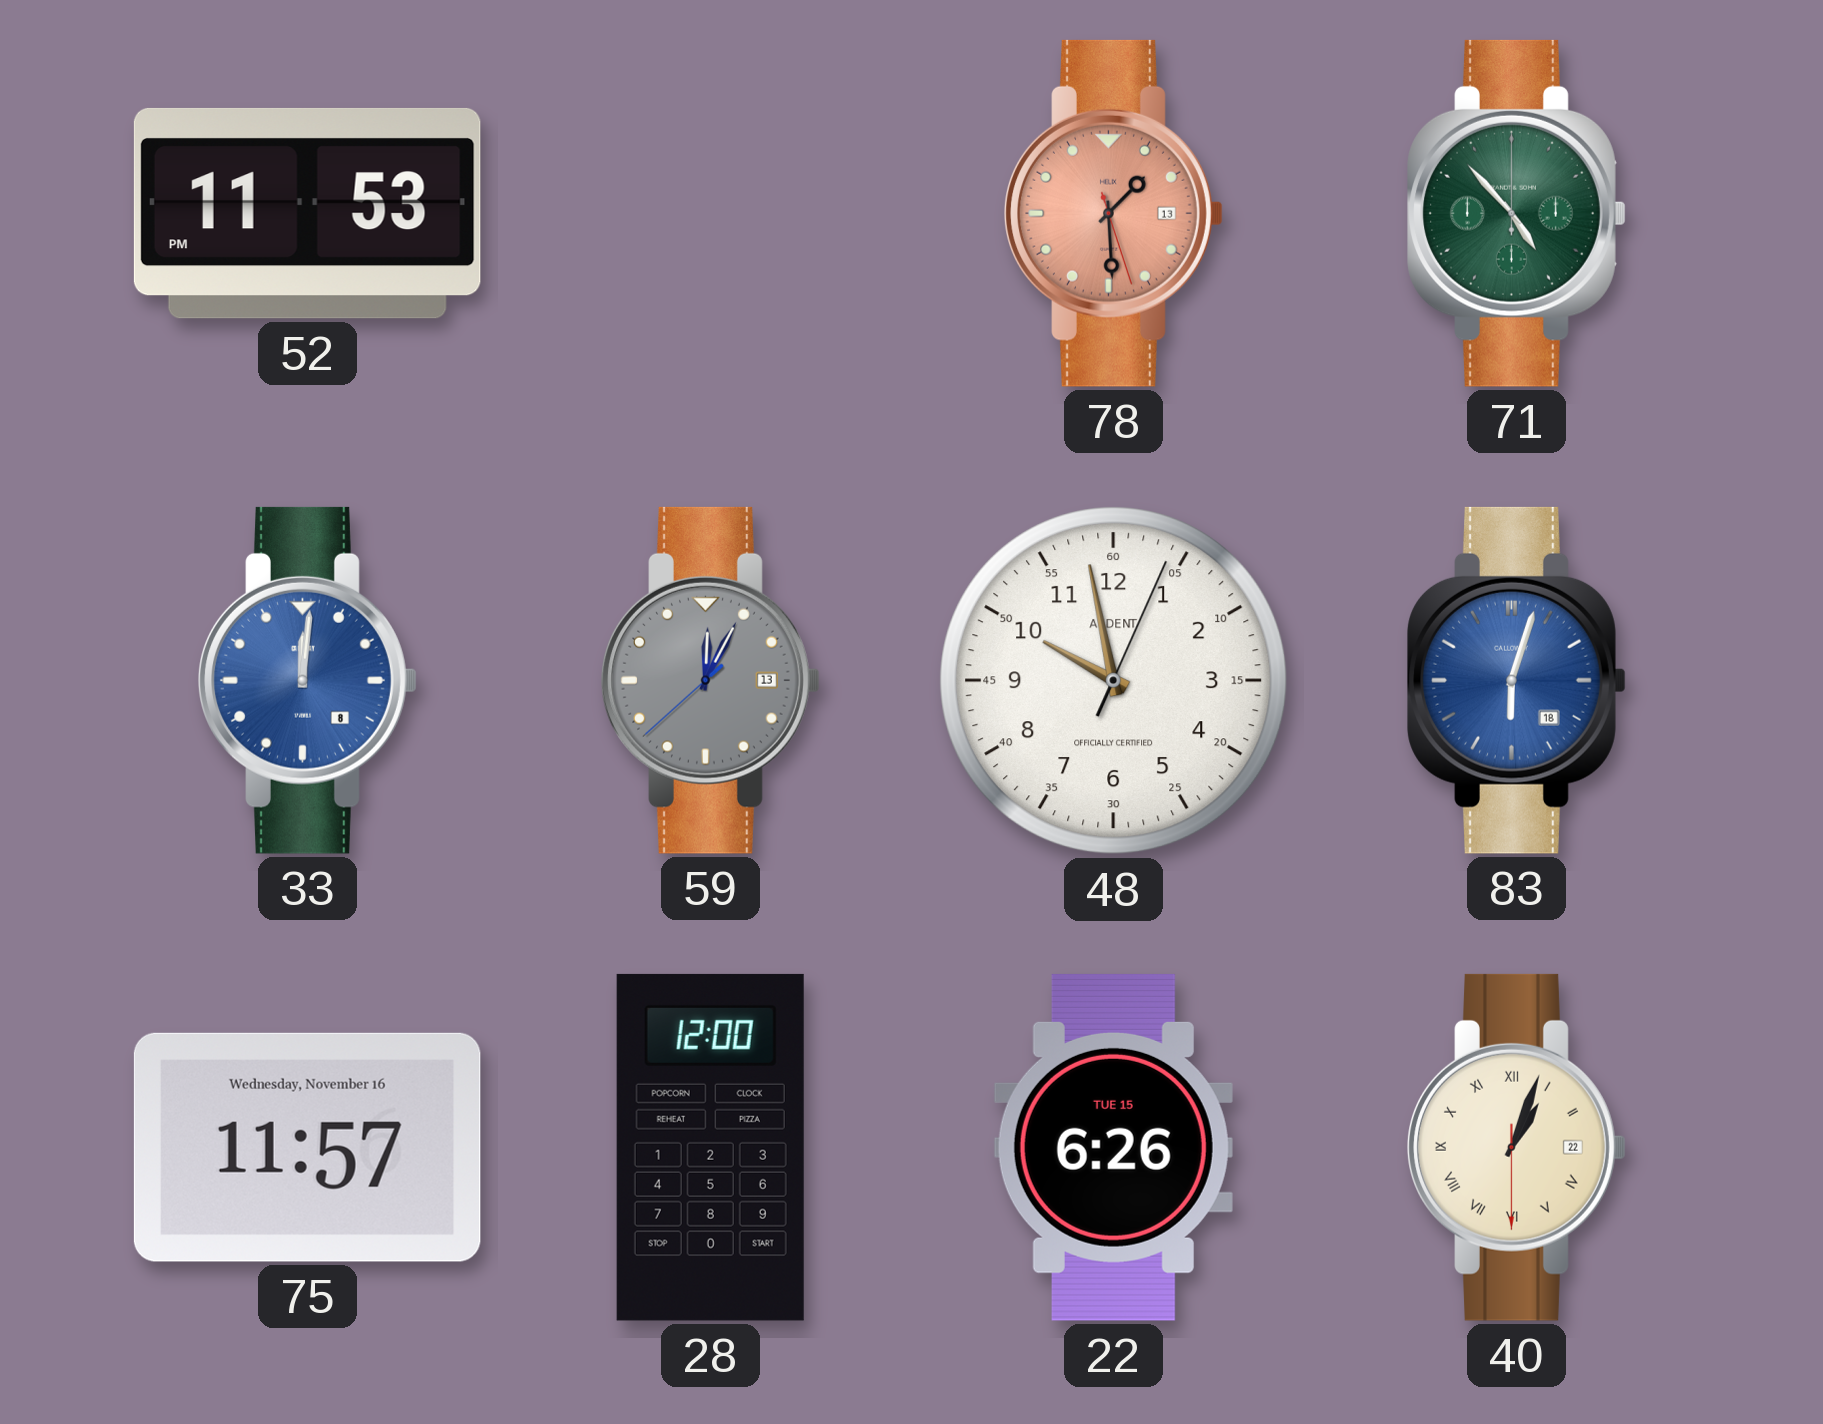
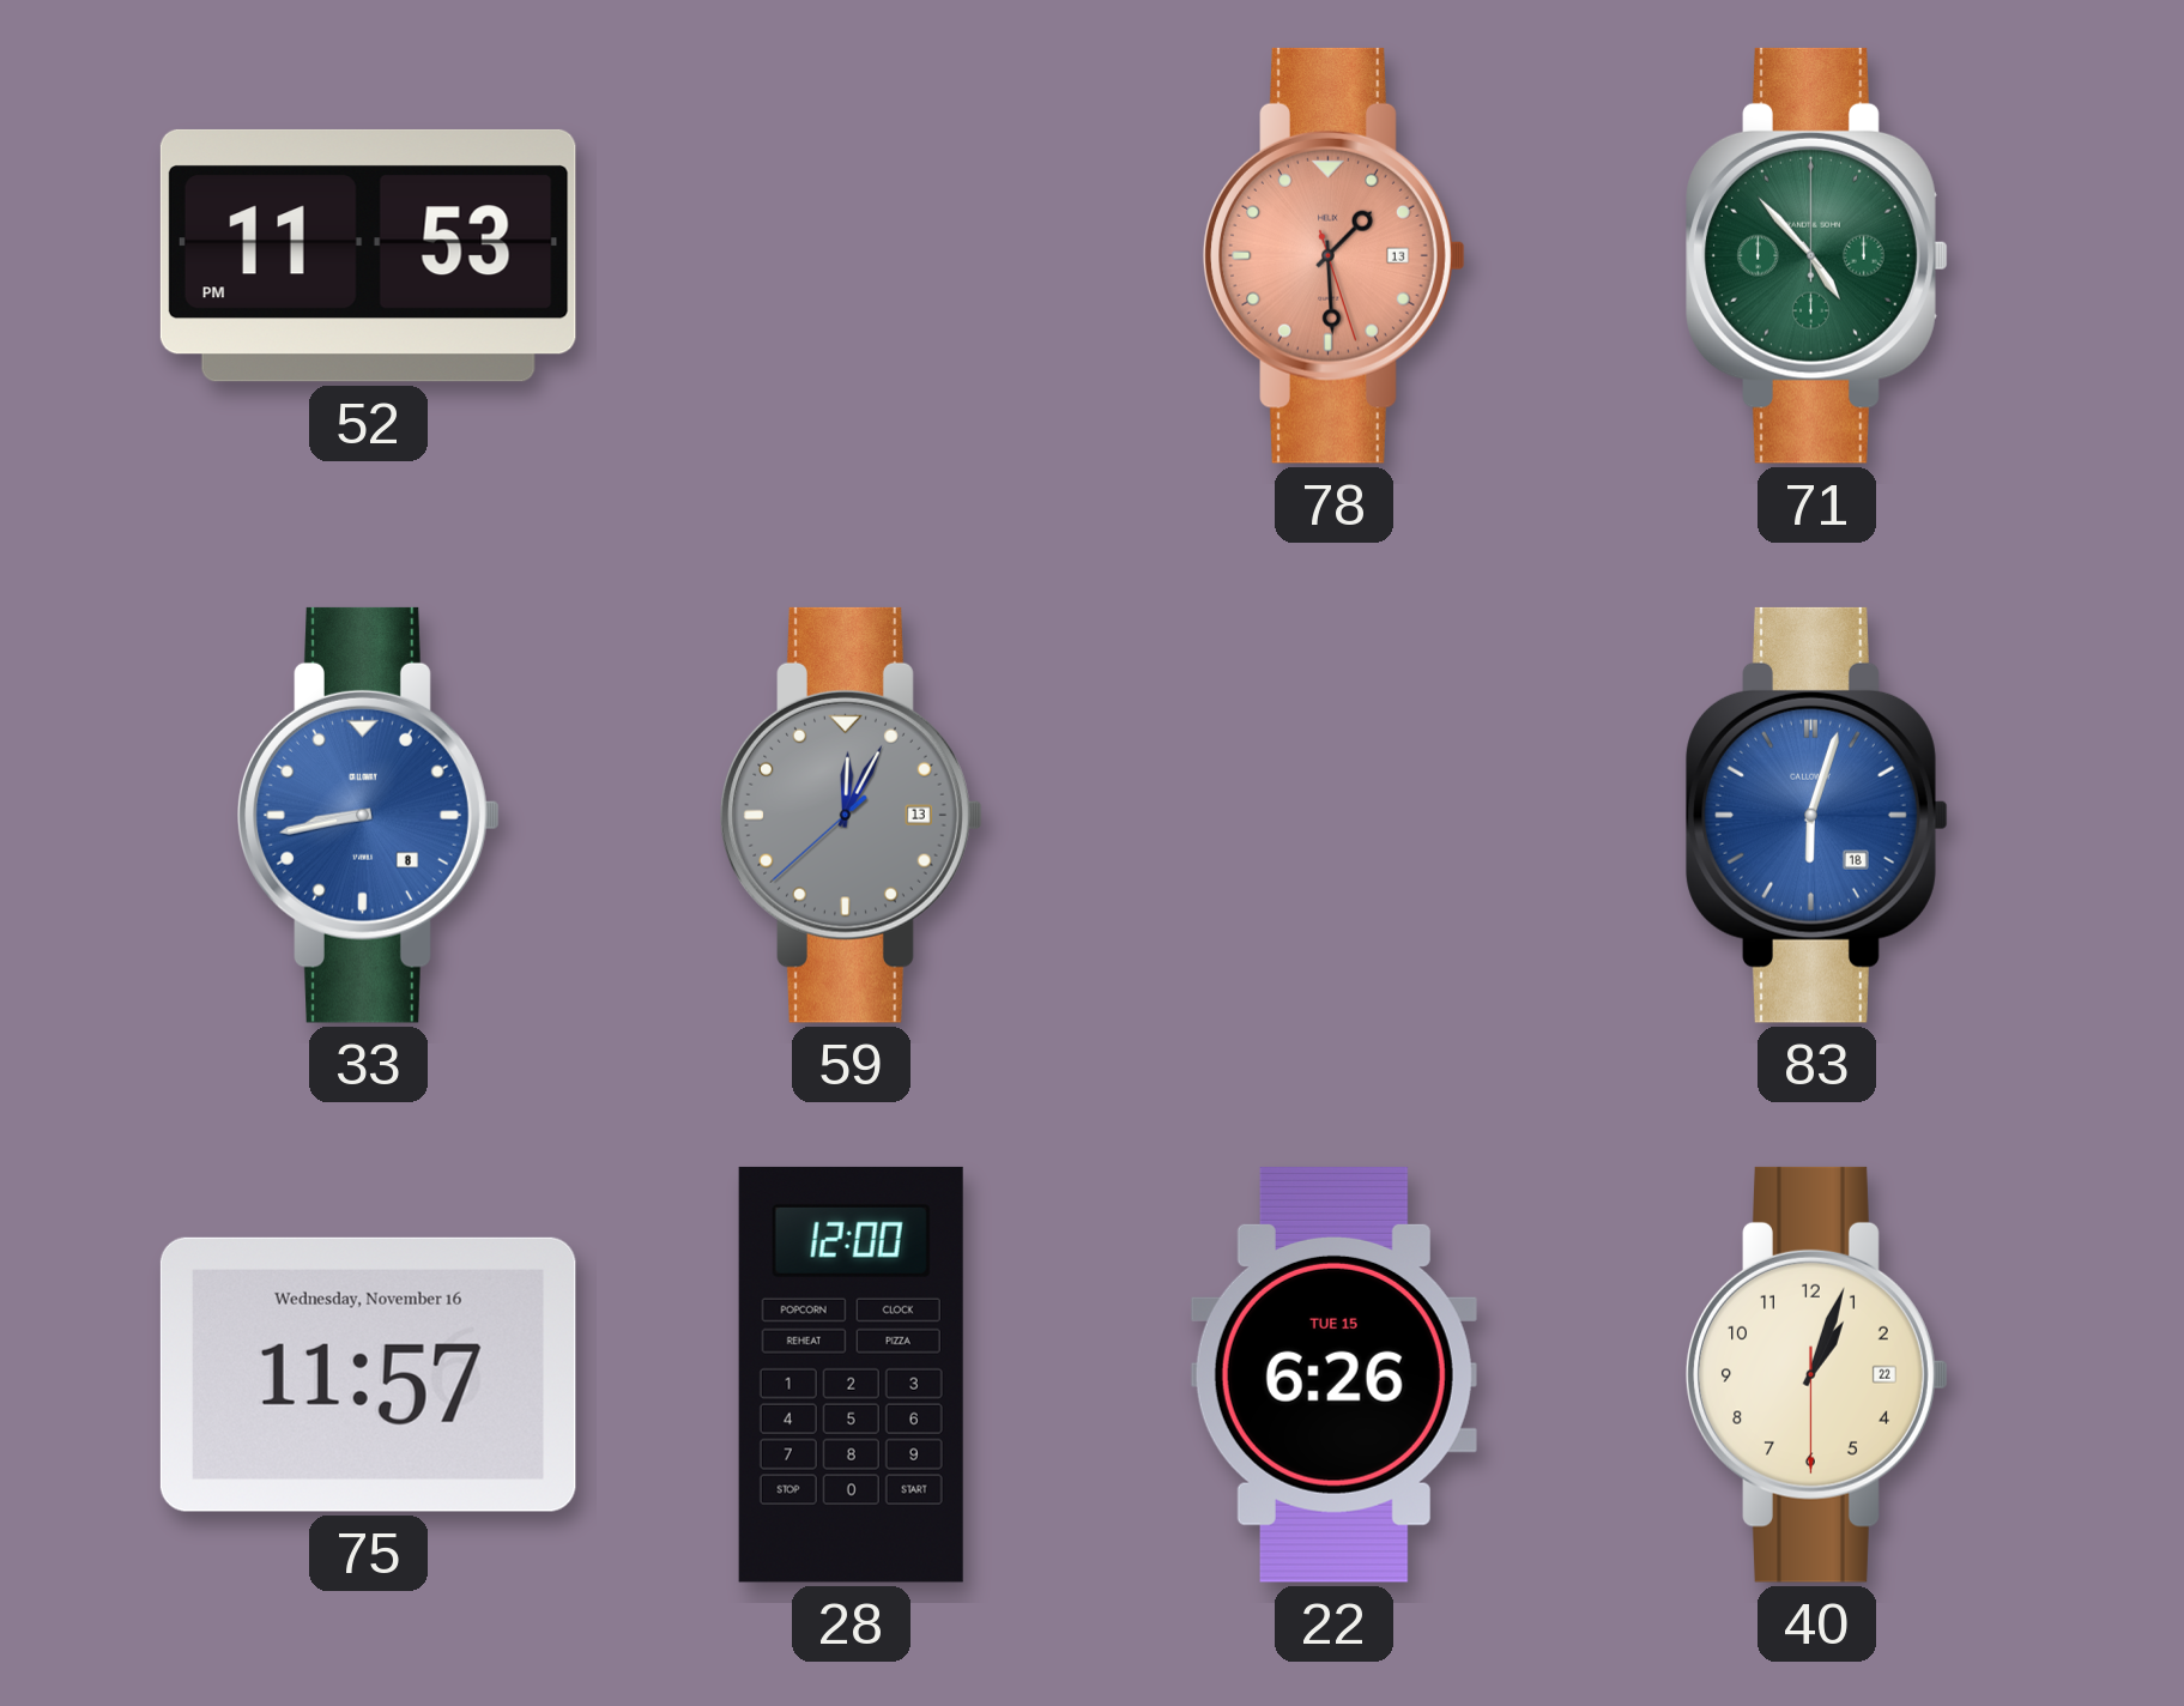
33: 12:01 -> 8:43 (369, 815)
48: 9:58 -> none (1114, 681)
40 numerals: Roman -> Arabic (1817, 1374)
